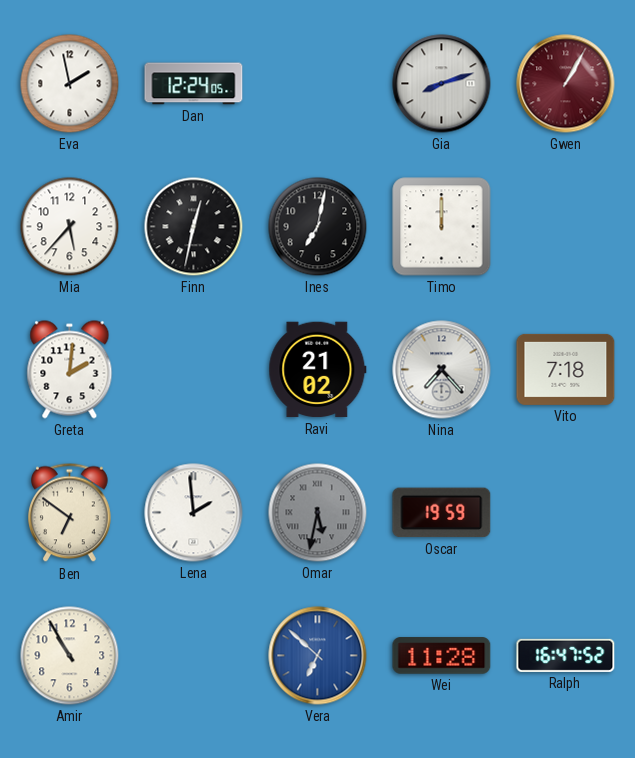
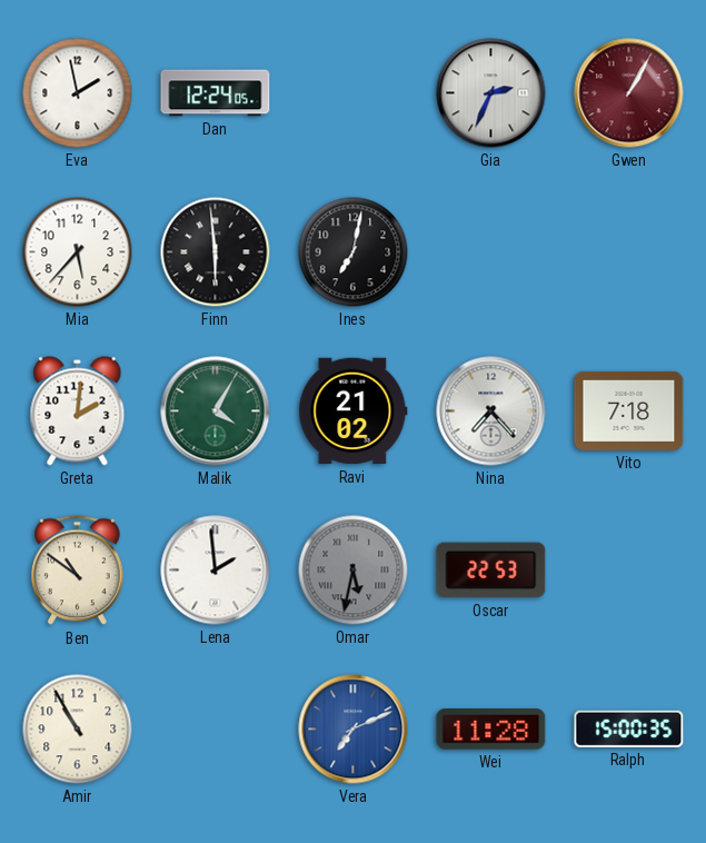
Gia: 8:12 -> 2:34 (491, 93)
Finn: 12:32 -> 5:59 (216, 252)
Timo: 12:00 -> none (442, 227)
Malik: none -> 4:05 (216, 411)
Ben: 6:51 -> 10:51 (78, 571)
Oscar: 19:59 -> 22:53 (491, 571)
Vera: 6:52 -> 7:11 (354, 730)
Ralph: 16:47 -> 15:00 (629, 728)
